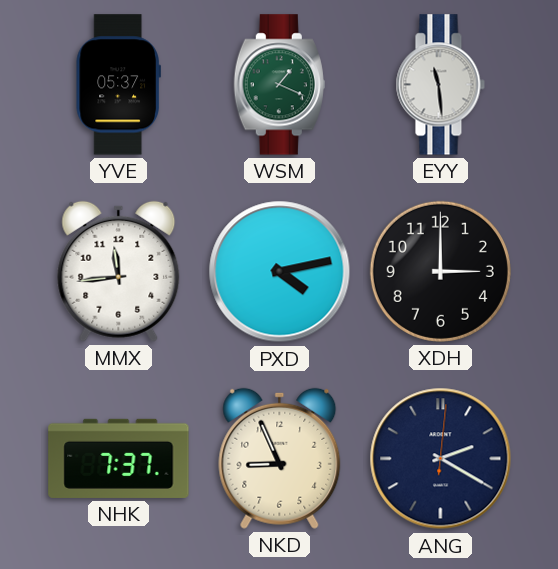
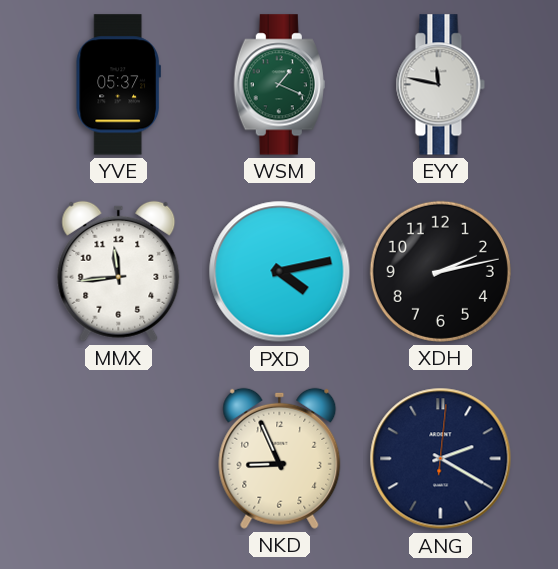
EYY: 11:29 -> 11:47 (440, 85)
XDH: 3:00 -> 2:13 (440, 271)
NHK: 7:37 -> none (119, 458)
